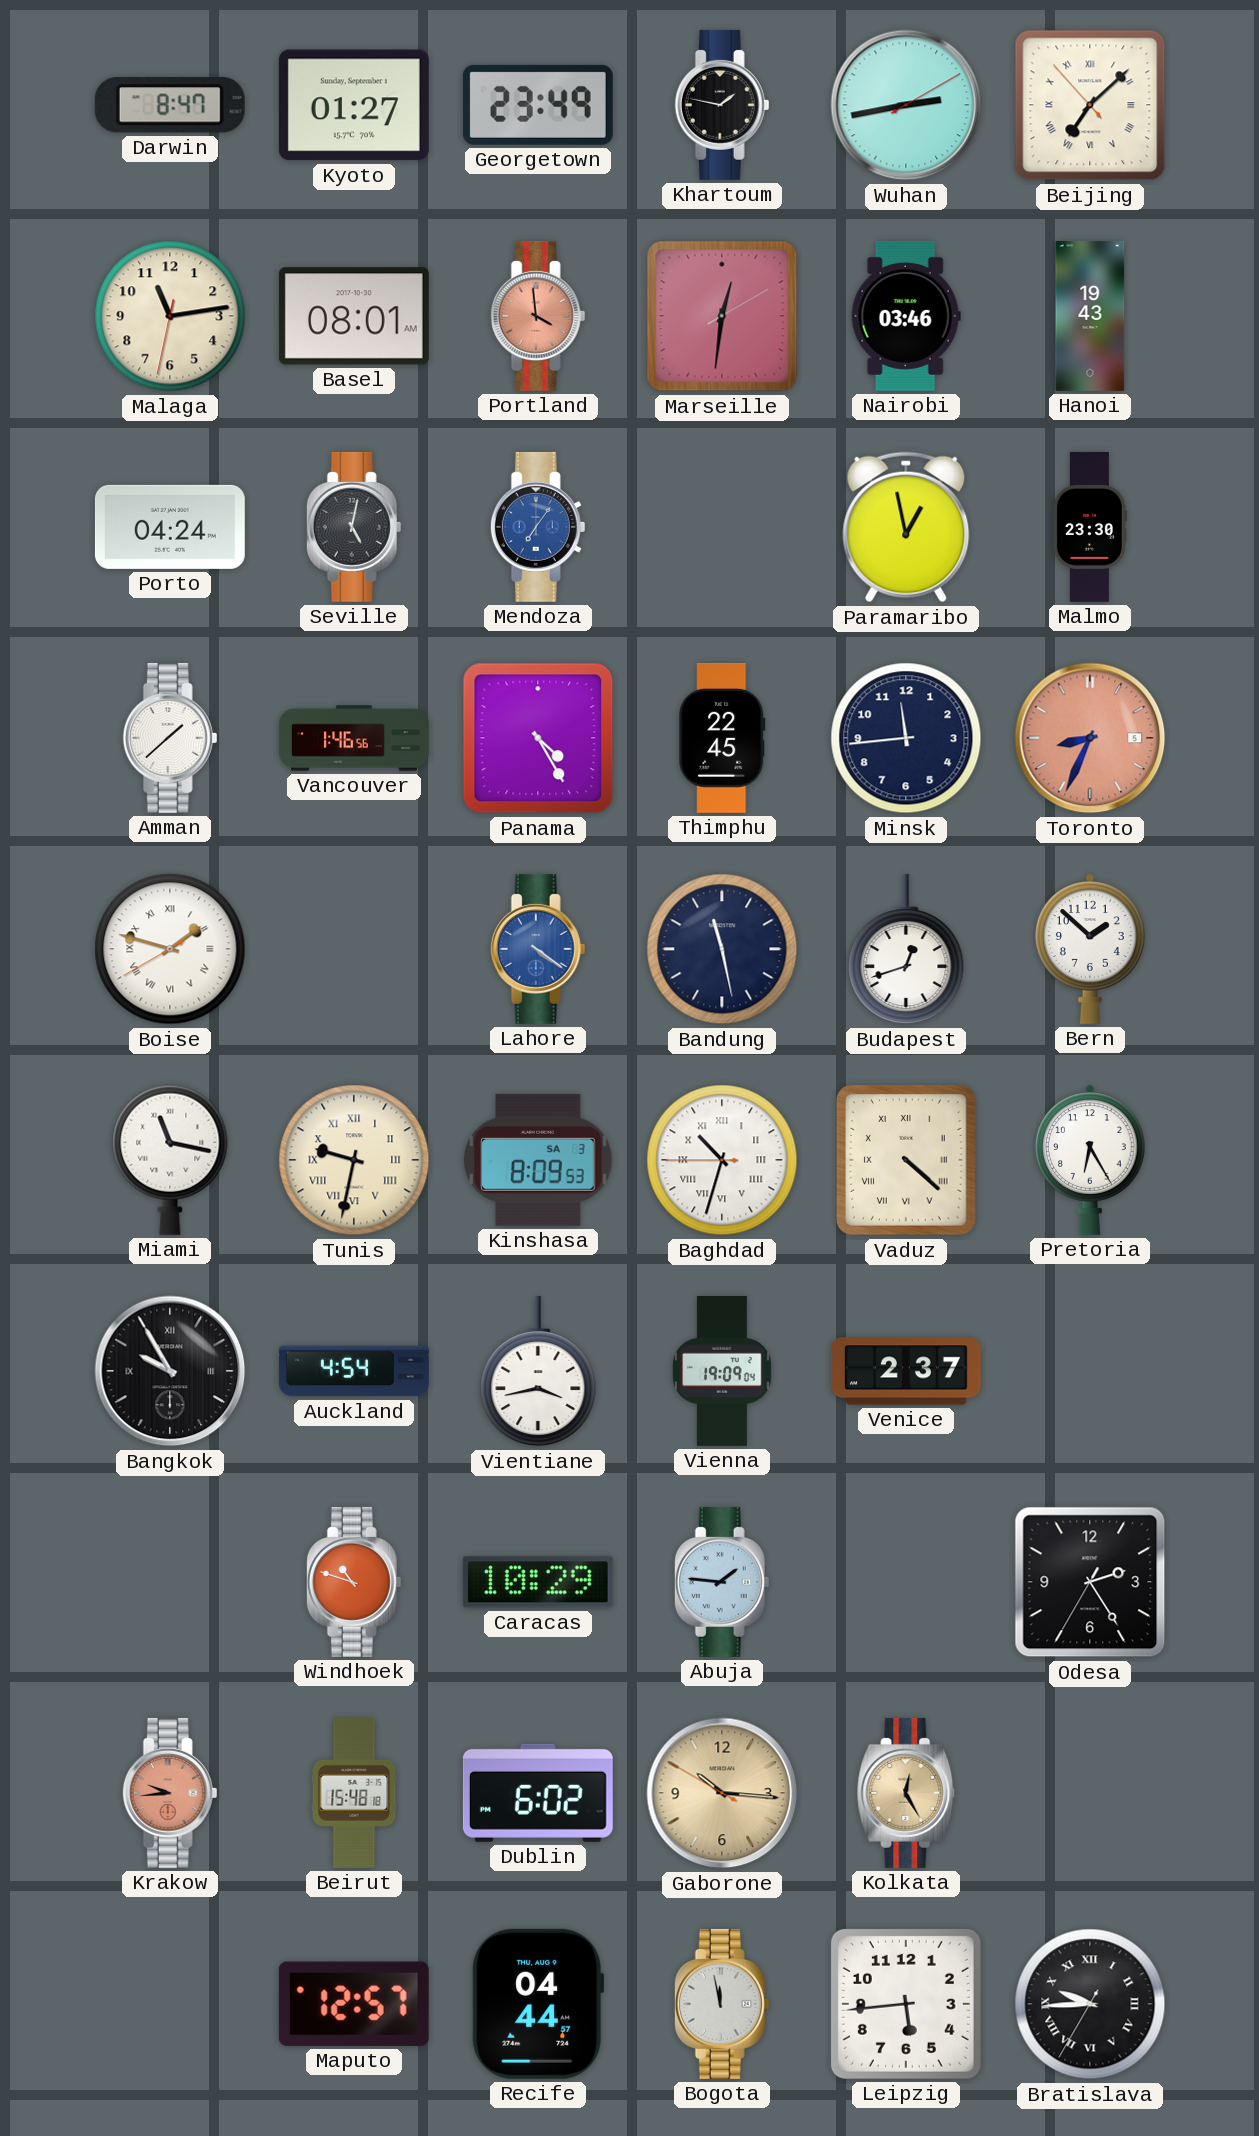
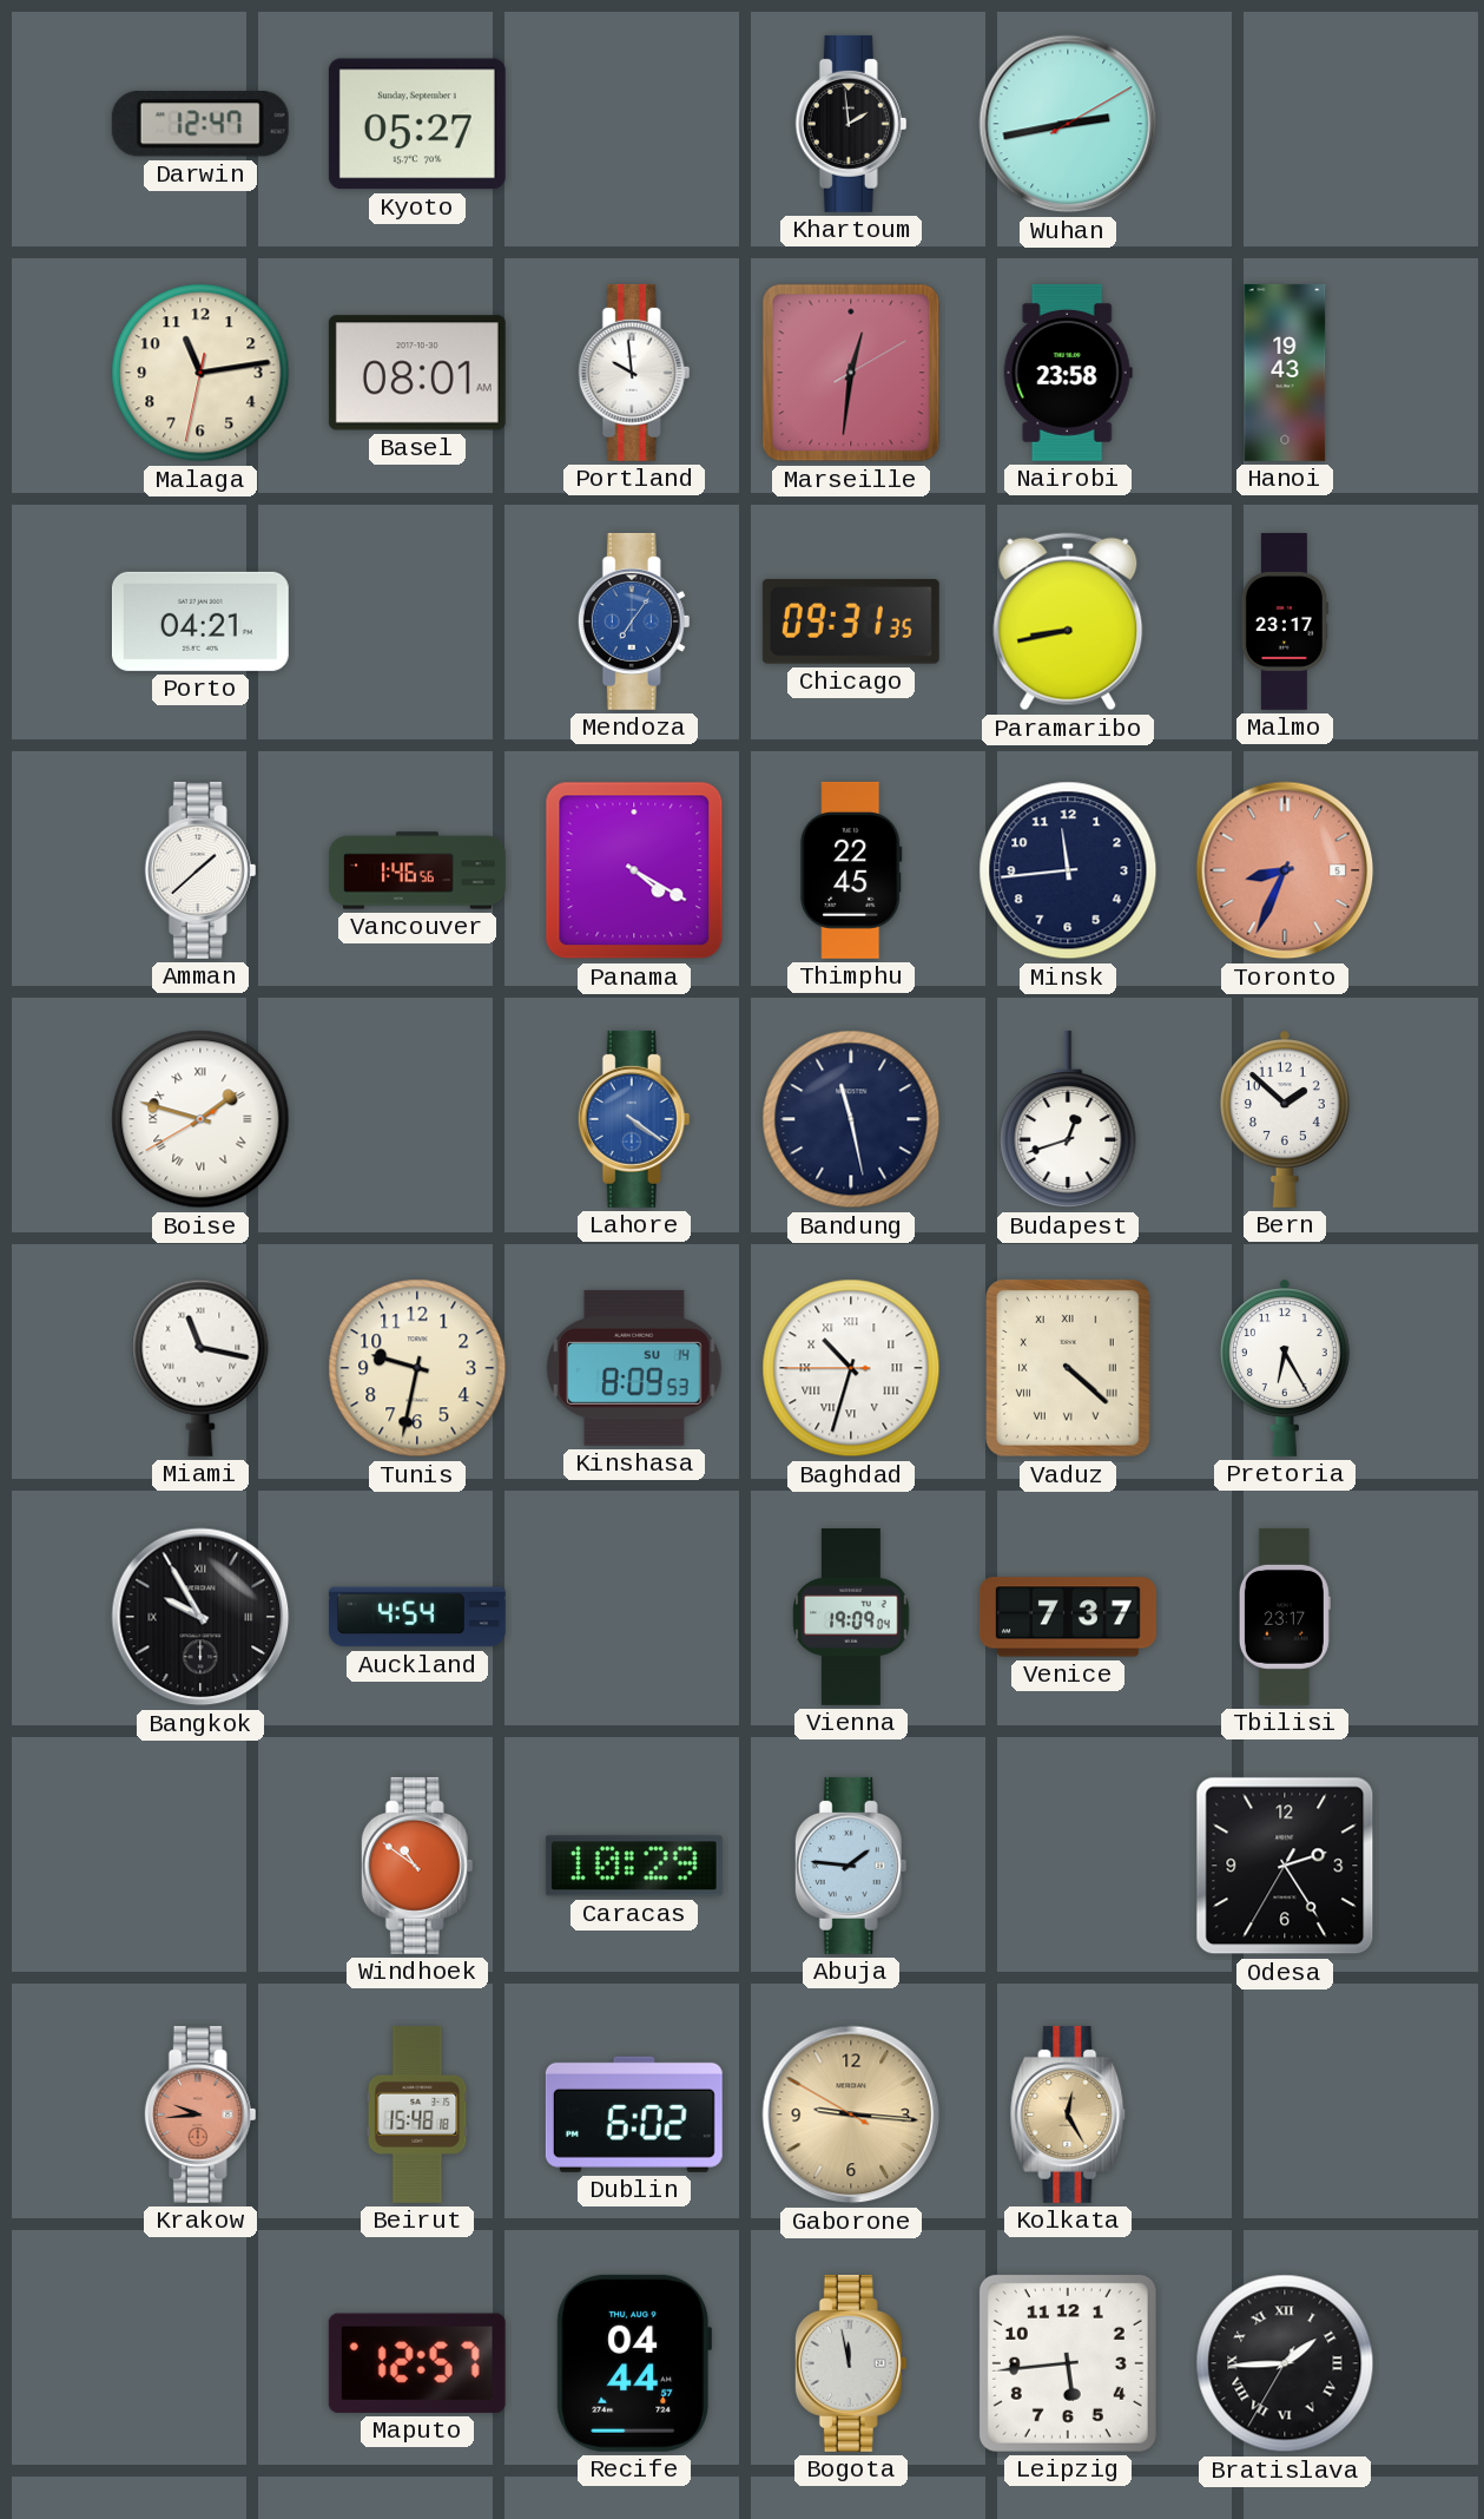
Darwin: 8:47 -> 12:47 (200, 124)
Kyoto: 01:27 -> 05:27 (417, 124)
Georgetown: 23:49 -> none (538, 105)
Khartoum: 1:47 -> 1:59 (851, 124)
Beijing: 7:07 -> none (1090, 105)
Portland: 3:59 -> 9:59 (634, 373)
Portland dial: salmon -> white (634, 373)
Nairobi: 03:46 -> 23:58 (1068, 373)
Porto: 04:24 -> 04:21 (200, 621)
Seville: 5:02 -> none (354, 527)
Chicago: none -> 09:31 (851, 621)
Paramaribo: 12:58 -> 8:43 (1068, 621)
Malmo: 23:30 -> 23:17 (1285, 621)
Panama: 4:25 -> 4:20 (634, 870)
Tunis numerals: Roman -> Arabic (417, 1368)
Kinshasa date: SA 3 -> SU 14 (634, 1368)
Vientiane: 3:43 -> none (538, 1371)
Venice: 2:37 -> 7:37 (1068, 1617)
Tbilisi: none -> 23:17 (1285, 1617)
Windhoek: 10:48 -> 10:51 (417, 1866)
Gaborone: 10:15 -> 9:15 (851, 2114)
Bratislava: 9:44 -> 1:44 (1285, 2363)
